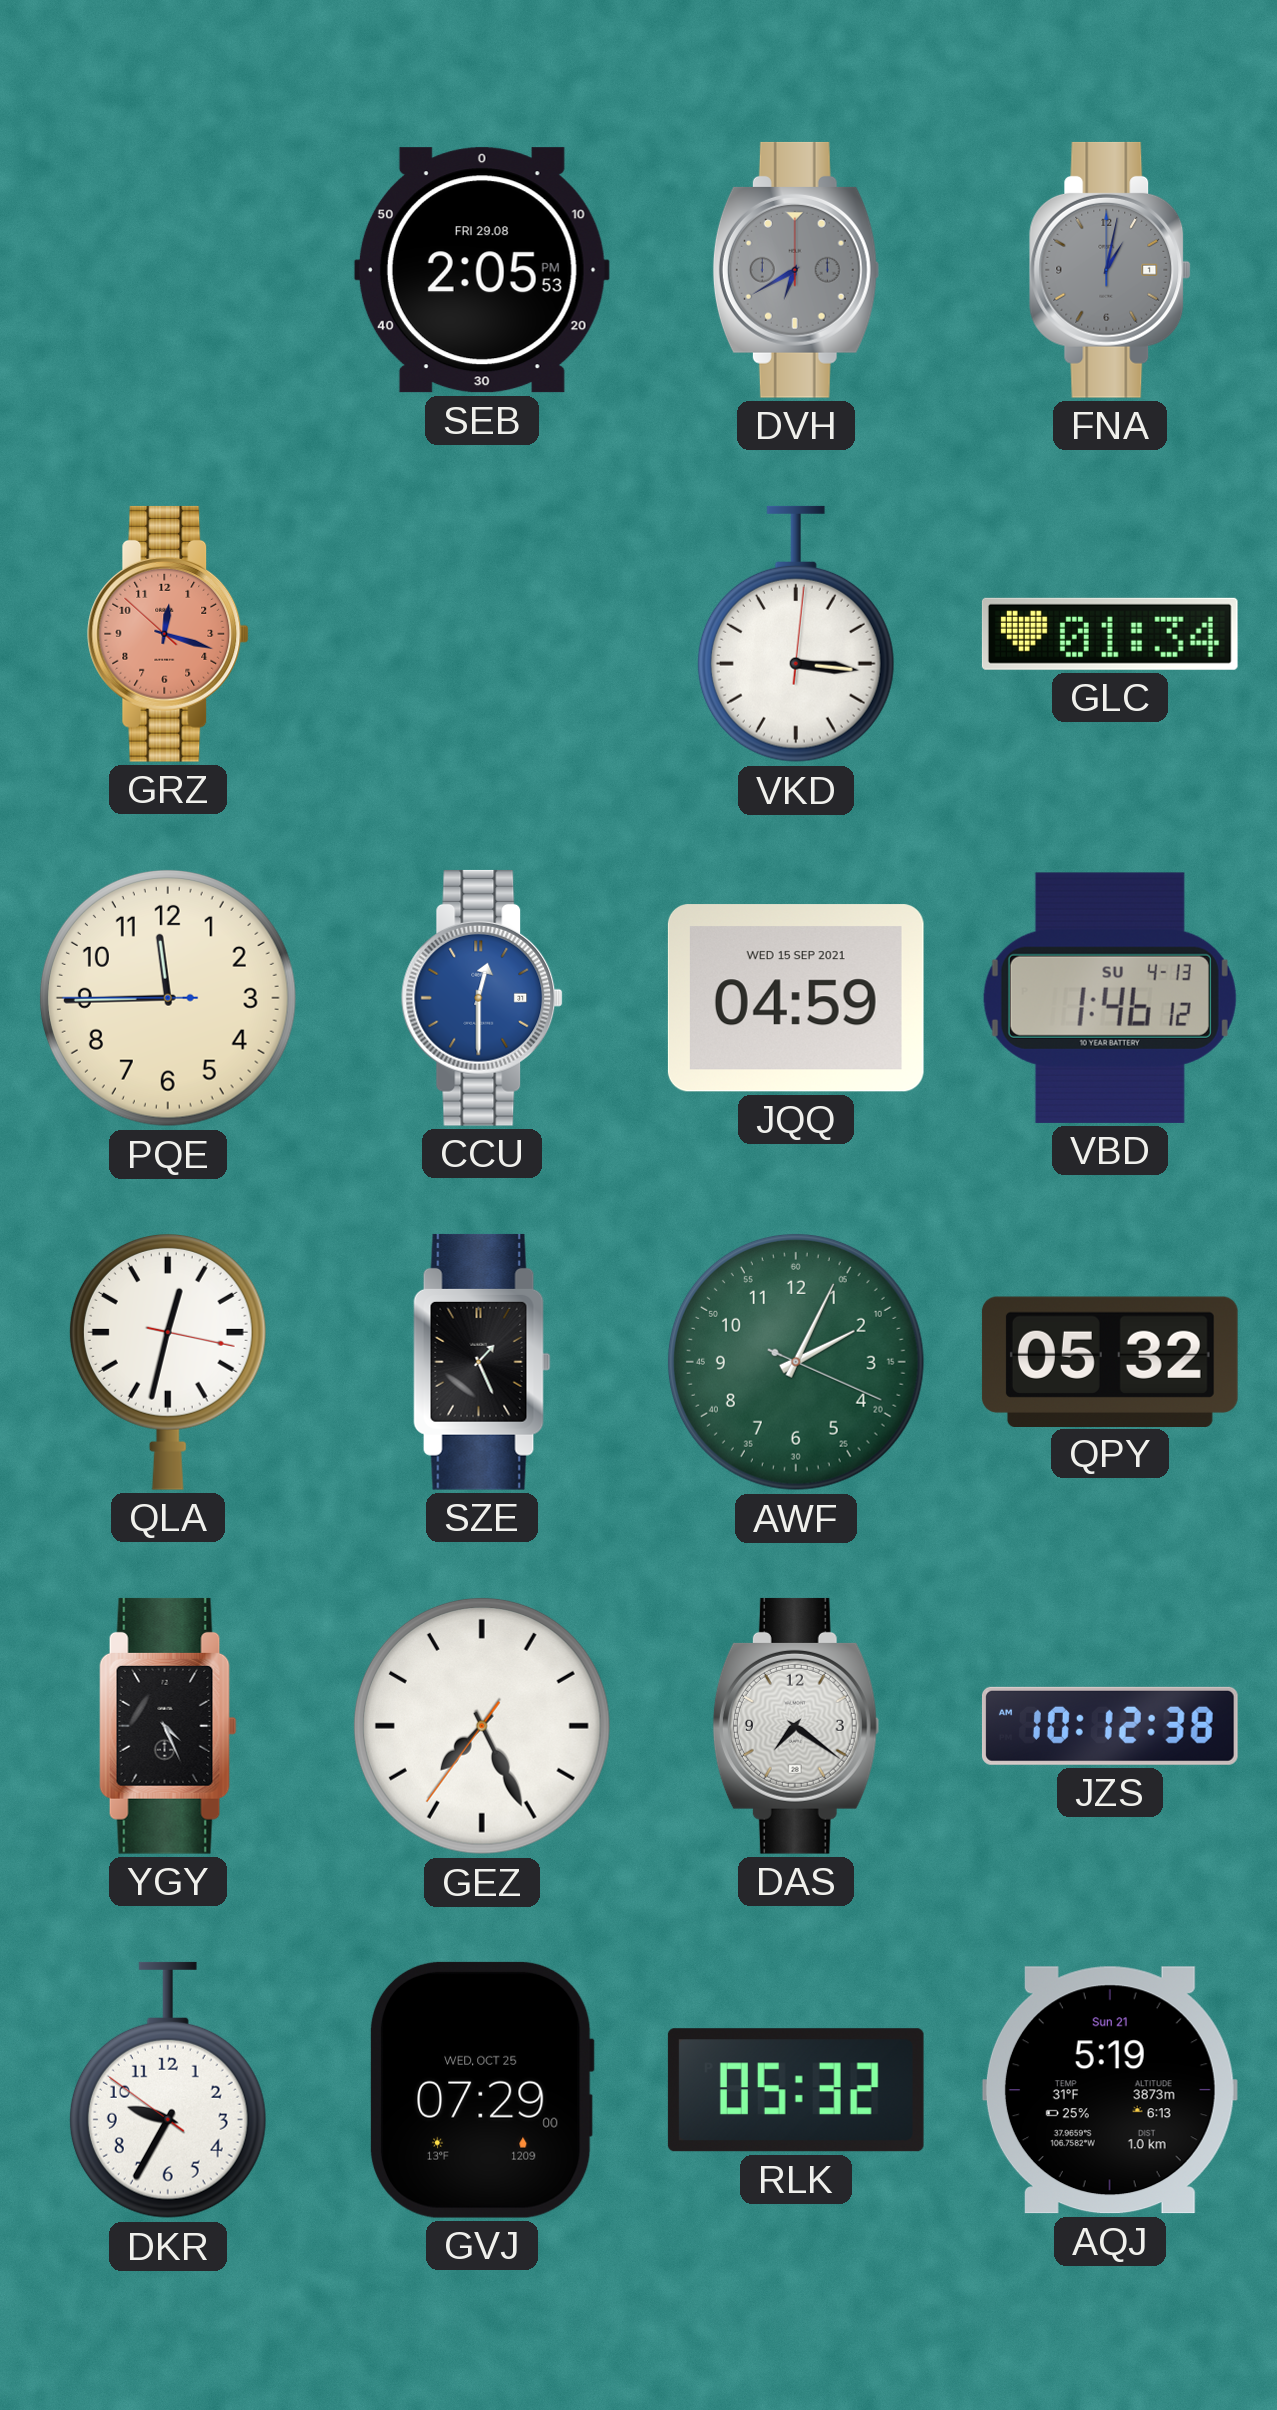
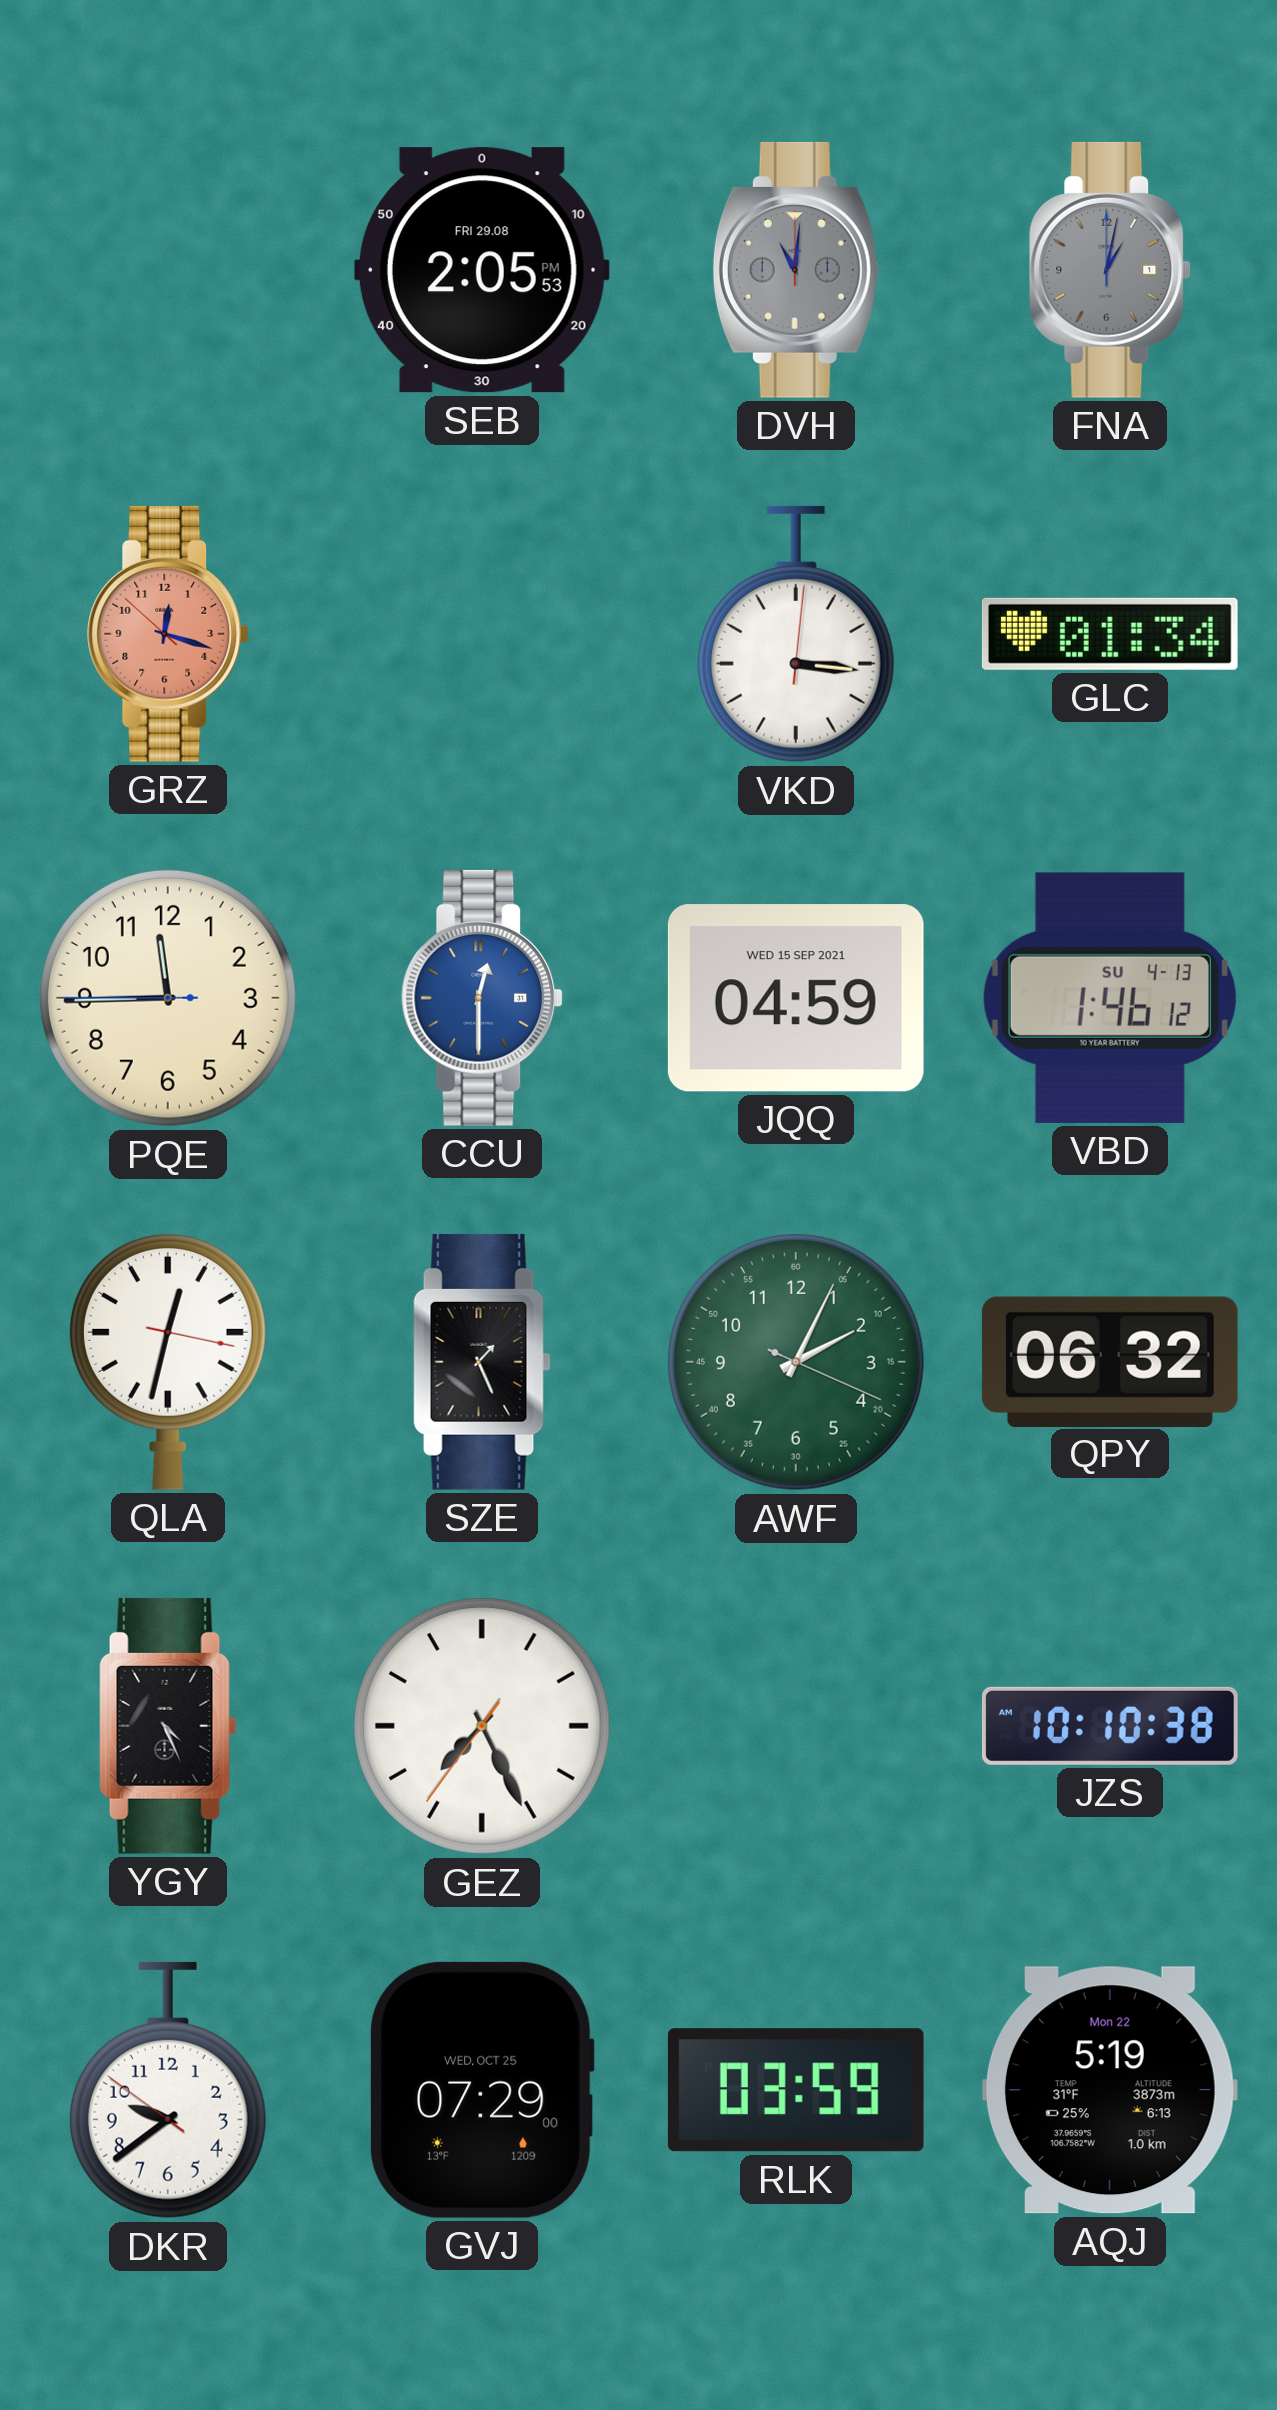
DVH: 6:40 -> 11:01 (796, 270)
QPY: 05:32 -> 06:32 (1110, 1361)
DAS: 7:21 -> none (796, 1726)
JZS: 10:12 -> 10:10 (1110, 1726)
DKR: 9:34 -> 9:38 (168, 2090)
RLK: 05:32 -> 03:59 (796, 2090)
AQJ date: Sun 21 -> Mon 22 (1110, 2090)
